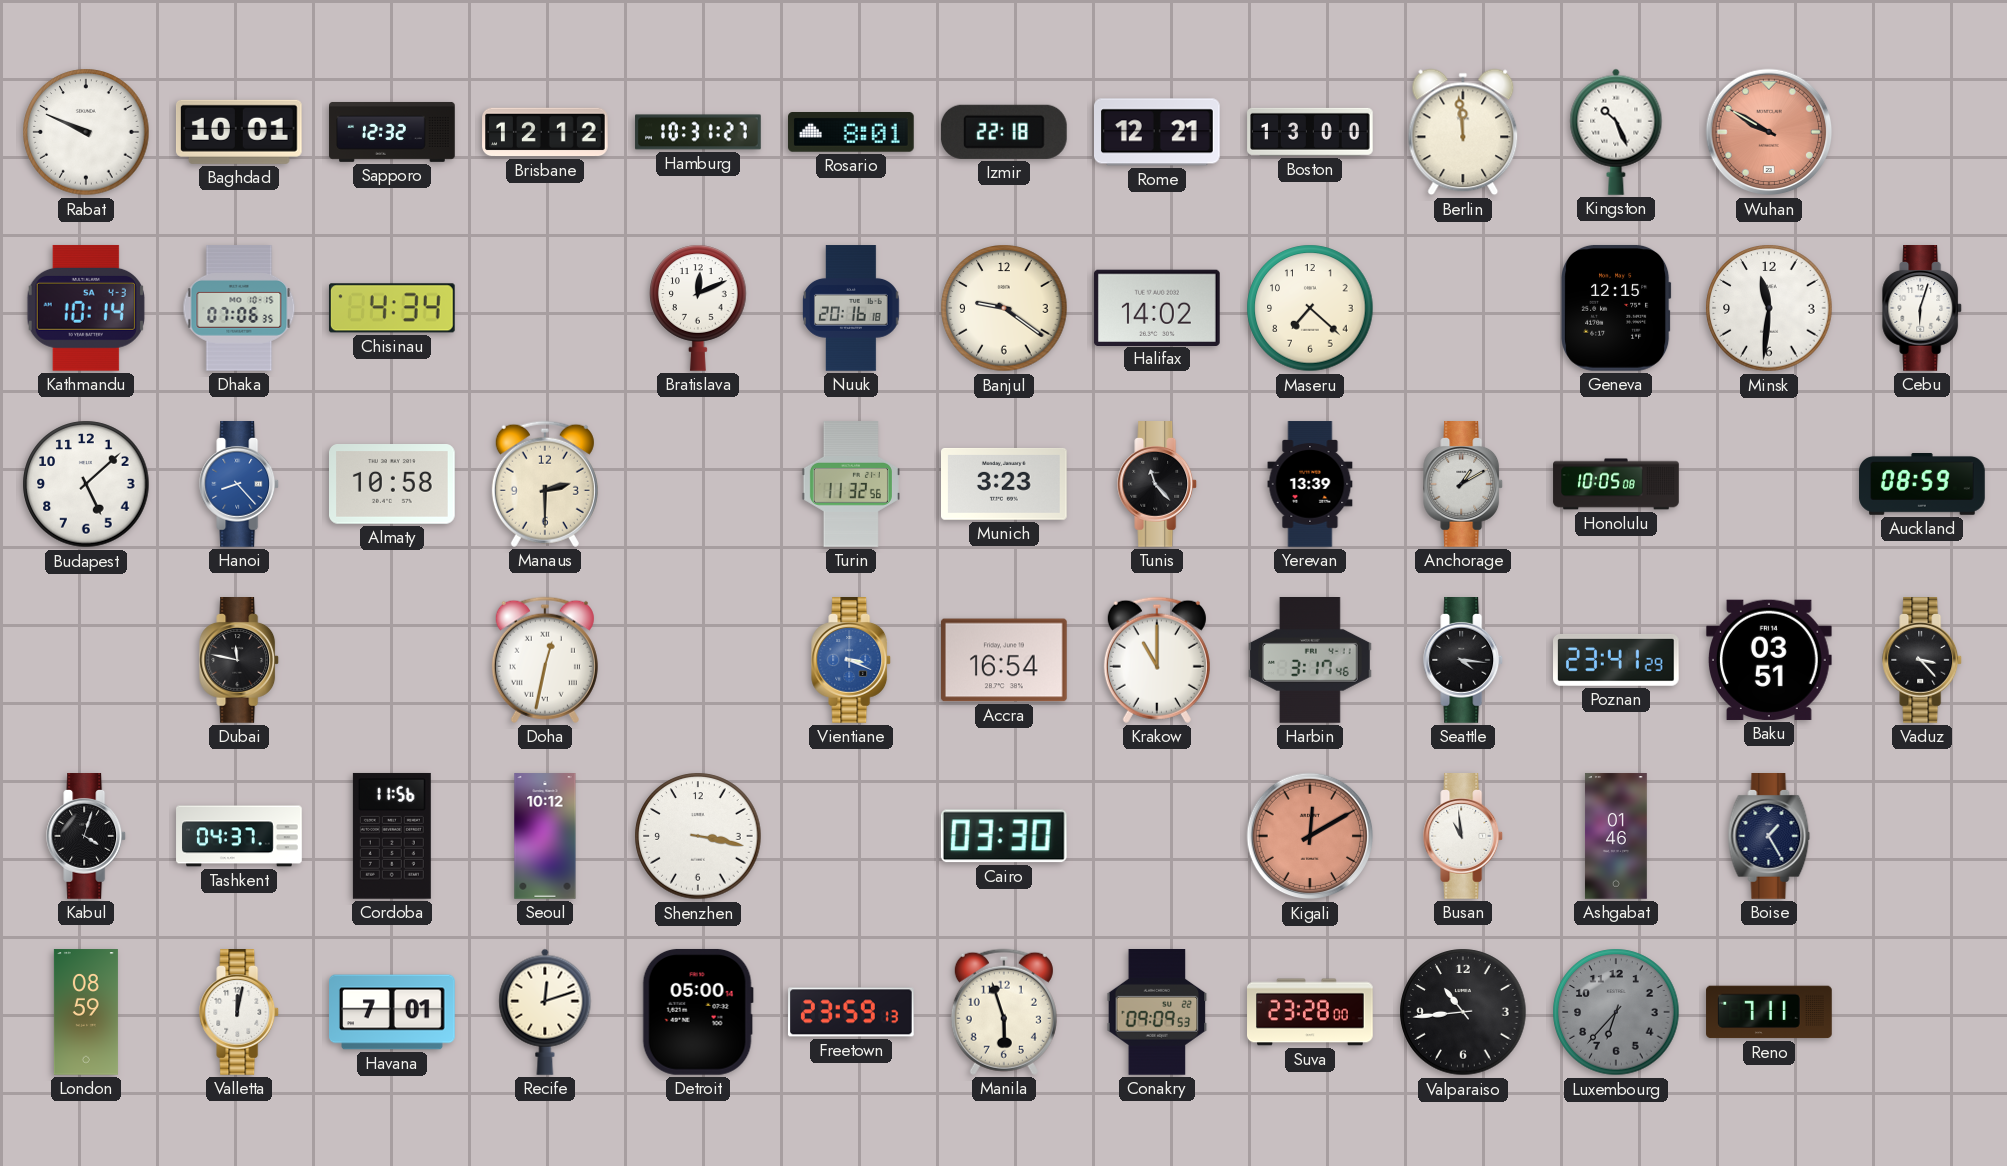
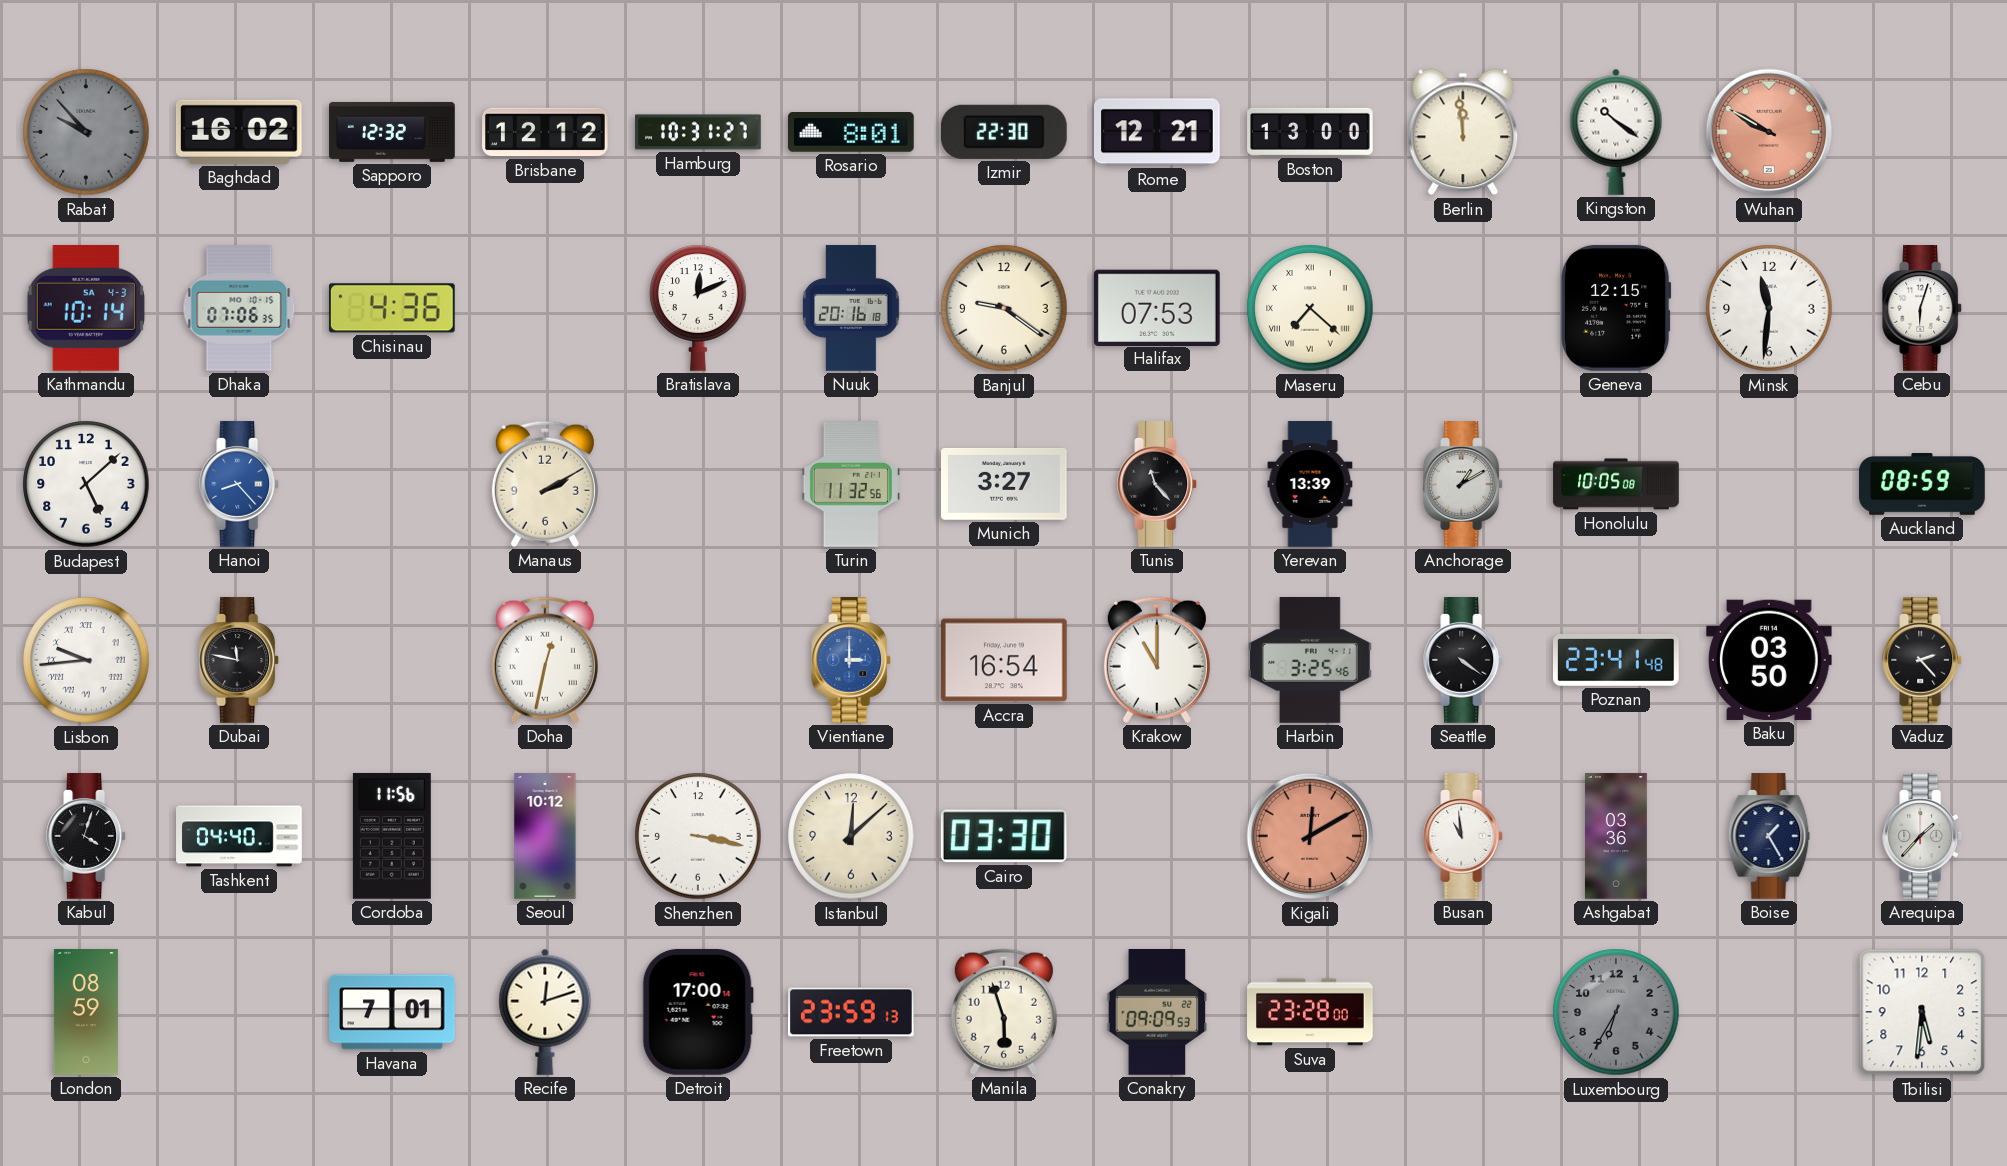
Rabat: 9:49 -> 9:53 (86, 132)
Rabat dial: white -> grey (86, 132)
Baghdad: 10:01 -> 16:02 (239, 132)
Izmir: 22:18 -> 22:30 (1004, 132)
Kingston: 10:26 -> 10:21 (1616, 132)
Chisinau: 4:34 -> 4:36 (392, 308)
Halifax: 14:02 -> 07:53 (1157, 307)
Maseru numerals: Arabic -> Roman (1310, 308)
Almaty: 10:58 -> none (393, 485)
Manaus: 2:30 -> 2:10 (545, 484)
Munich: 3:23 -> 3:27 (1005, 484)
Lisbon: none -> 9:44 (86, 660)
Vientiane: 3:19 -> 3:00 (852, 660)
Harbin: 3:17 -> 3:25 (1310, 661)
Seattle: 4:16 -> 4:21 (1464, 660)
Poznan: 23:41:29 -> 23:41:48 (1617, 660)
Baku: 03:51 -> 03:50 (1769, 660)
Vaduz: 3:23 -> 2:23 (1923, 660)
Tashkent: 04:37 -> 04:40 (239, 836)
Istanbul: none -> 12:08 (851, 836)
Ashgabat: 01:46 -> 03:36 (1616, 836)
Arequipa: none -> 1:37 (1923, 836)
Valletta: 12:02 -> none (240, 1012)
Detroit: 05:00 -> 17:00 (698, 1012)
Valparaiso: 10:44 -> none (1463, 1012)
Luxembourg: 6:37 -> 6:35 (1616, 1012)
Reno: 7:11 -> none (1769, 1012)
Tbilisi: none -> 5:31 (1922, 1012)
